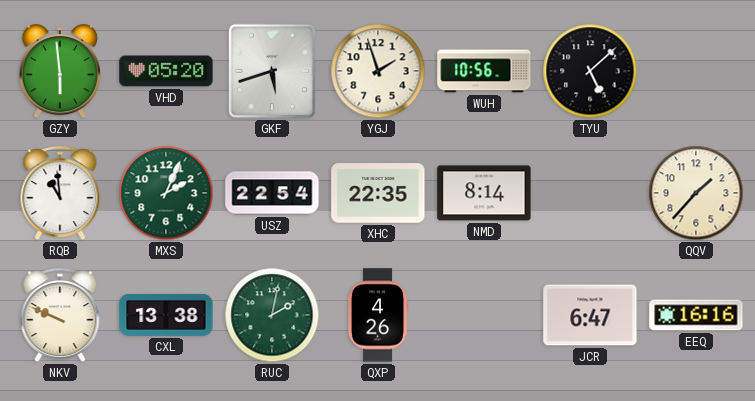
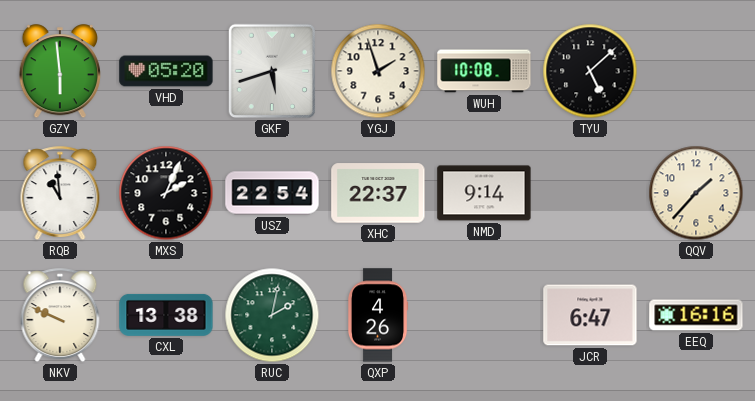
WUH: 10:56 -> 10:08 (484, 71)
MXS dial: green -> black (166, 193)
XHC: 22:35 -> 22:37 (378, 193)
NMD: 8:14 -> 9:14 (484, 193)
